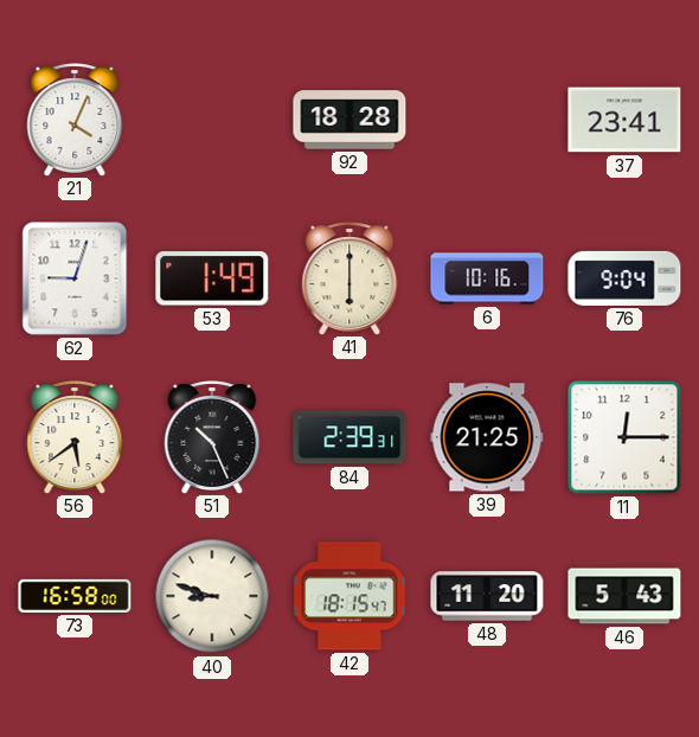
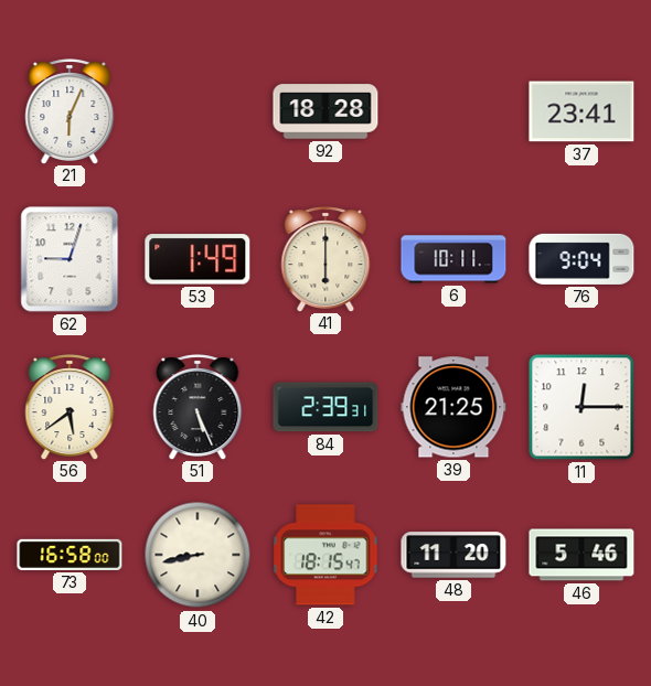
21: 4:04 -> 6:04 (70, 111)
6: 10:16 -> 10:11 (453, 259)
51: 10:26 -> 5:26 (198, 407)
40: 8:48 -> 8:43 (198, 555)
46: 5:43 -> 5:46 (581, 555)
